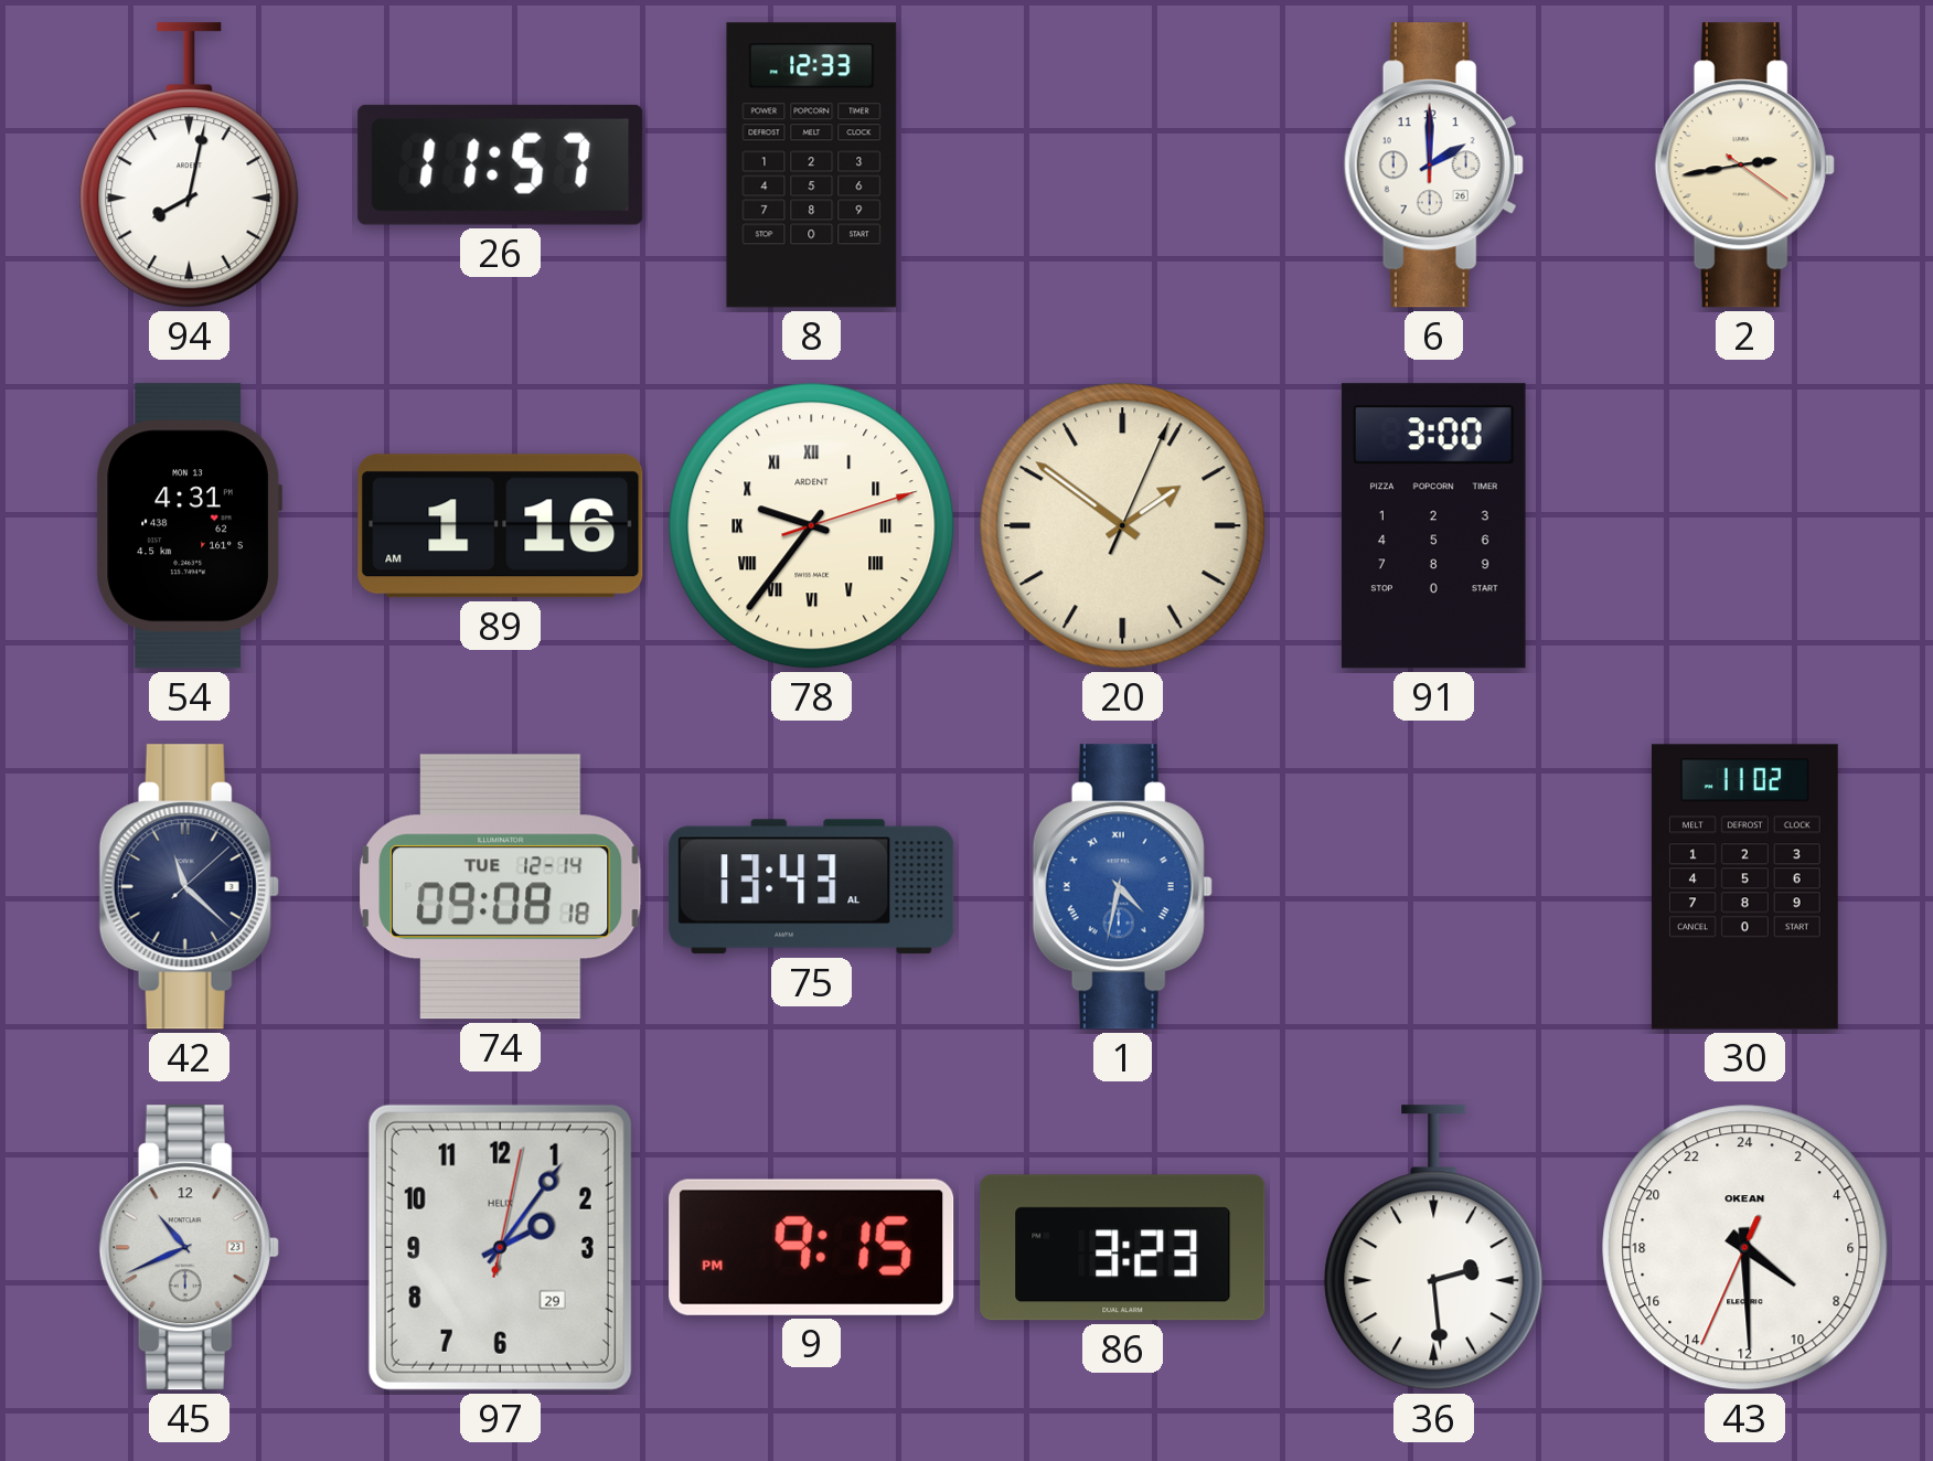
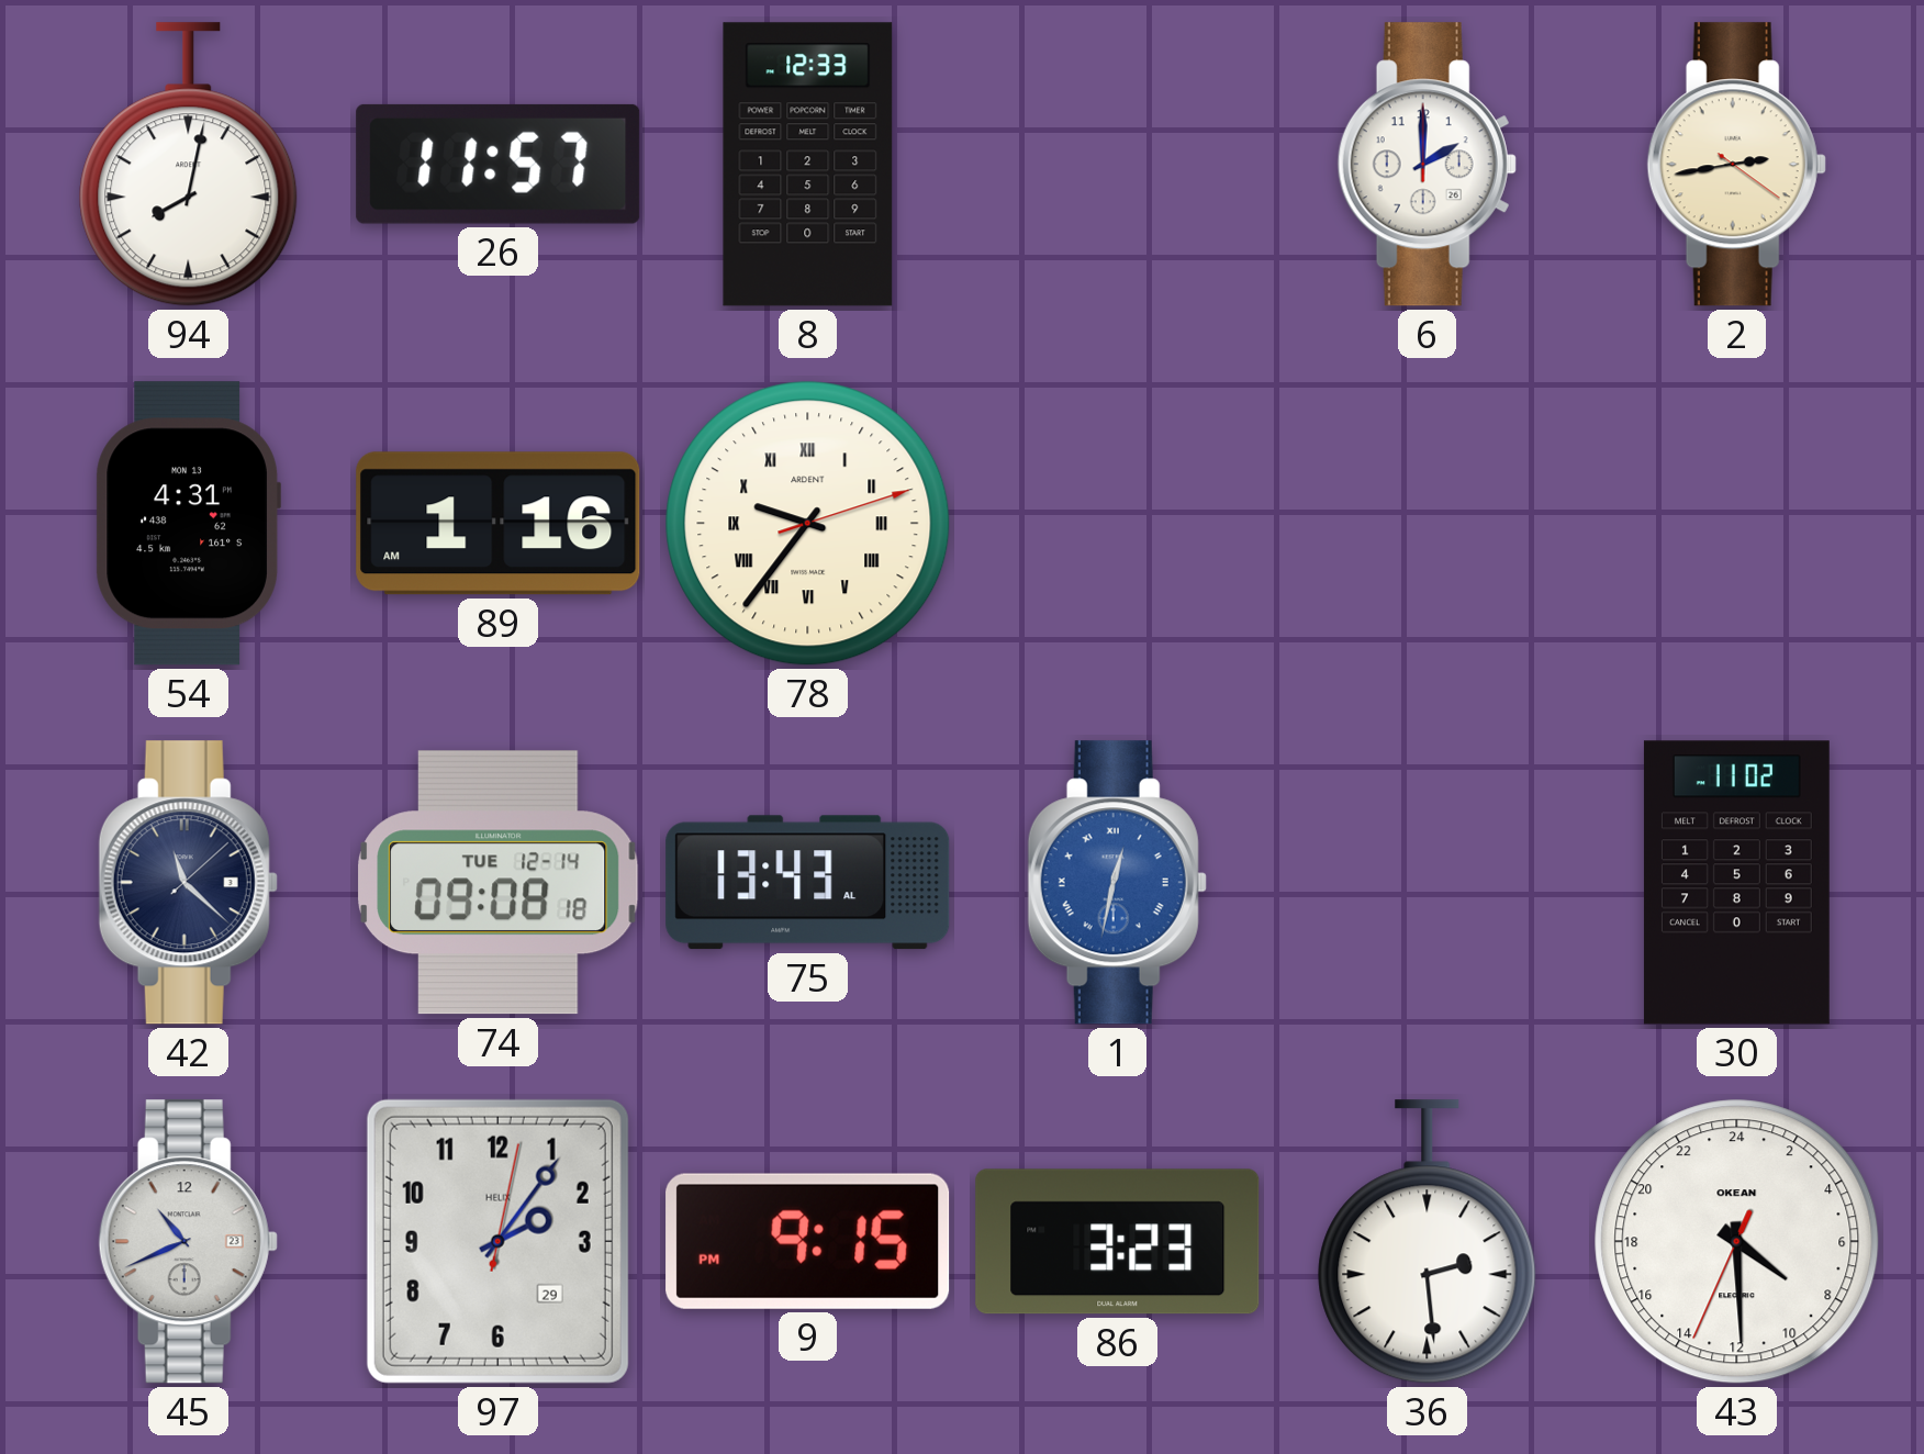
20: 1:51 -> none (1123, 526)
91: 3:00 -> none (1433, 526)
1: 4:32 -> 12:32 (1117, 883)
